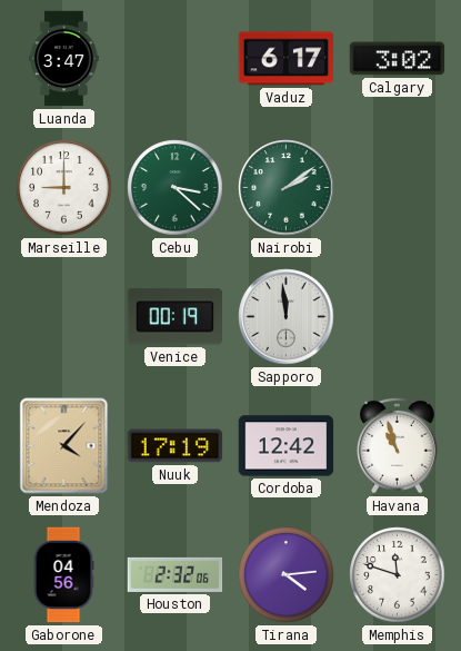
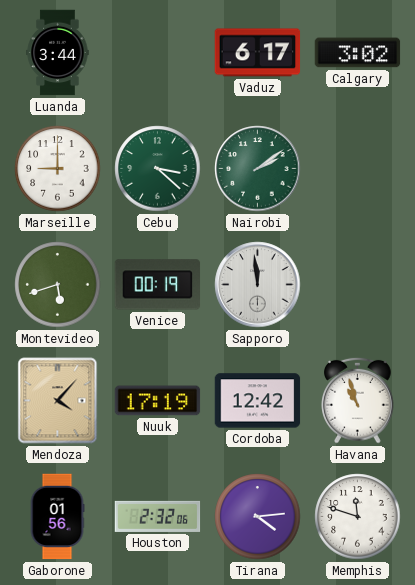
Luanda: 3:47 -> 3:44 (58, 53)
Montevideo: none -> 5:42 (58, 285)
Gaborone: 04:56 -> 01:56 (57, 517)
